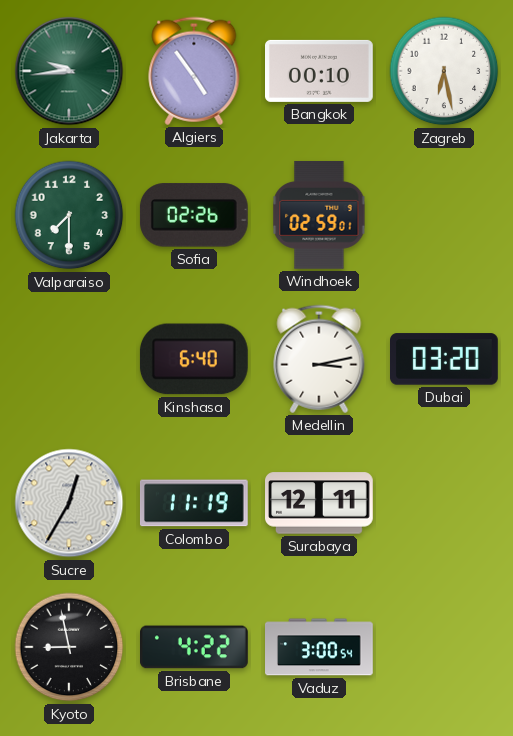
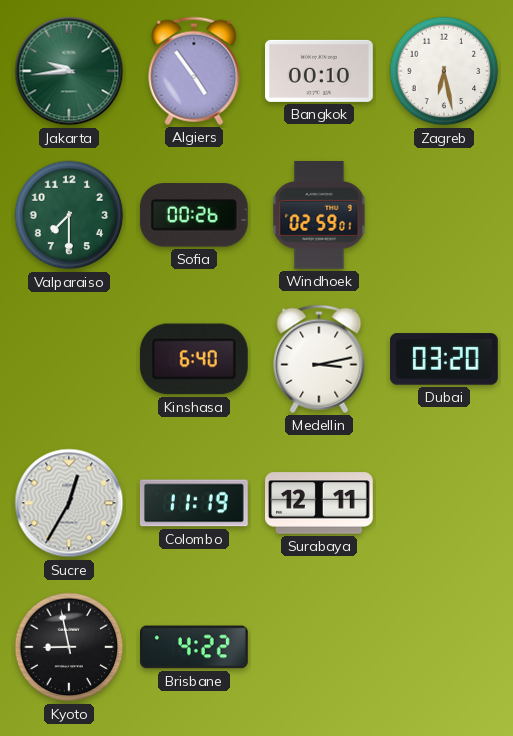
Sofia: 02:26 -> 00:26 (194, 215)
Vaduz: 3:00 -> none (320, 647)
